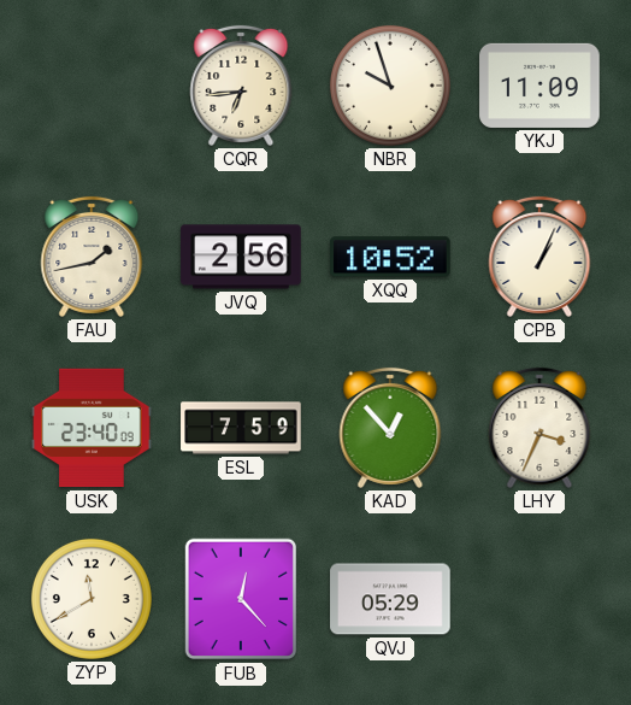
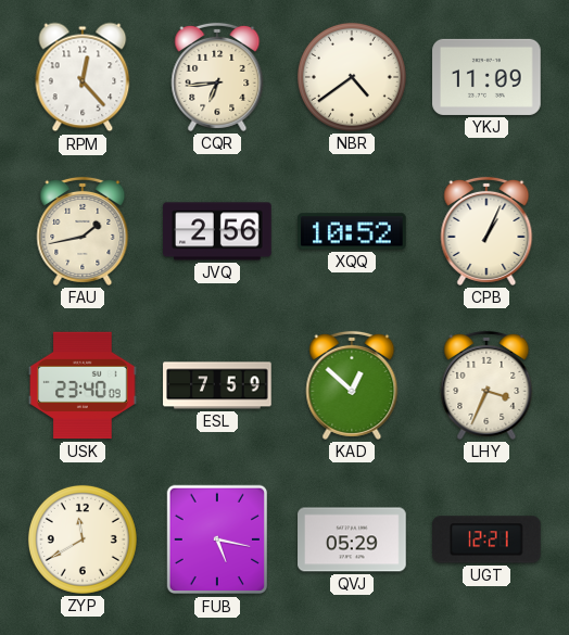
RPM: none -> 12:23 (83, 77)
NBR: 9:57 -> 4:39 (352, 77)
KAD: 12:53 -> 12:52 (352, 385)
FUB: 12:23 -> 5:17 (217, 539)
UGT: none -> 12:21 (488, 539)
